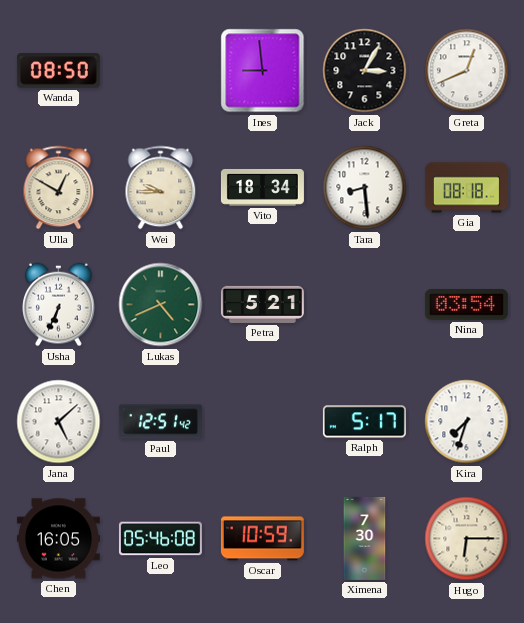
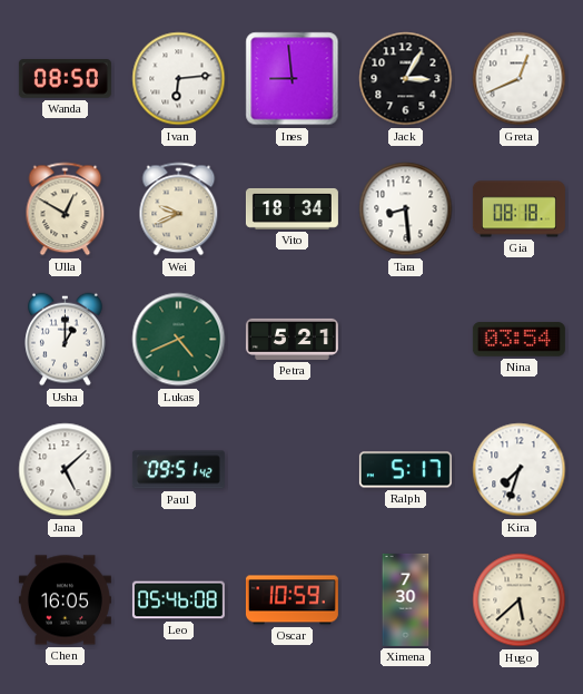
Ivan: none -> 6:14 (179, 79)
Wei: 9:45 -> 9:41 (179, 209)
Usha: 6:34 -> 1:00 (66, 340)
Paul: 12:51 -> 09:51 (178, 470)
Hugo: 6:15 -> 5:38 (520, 600)
